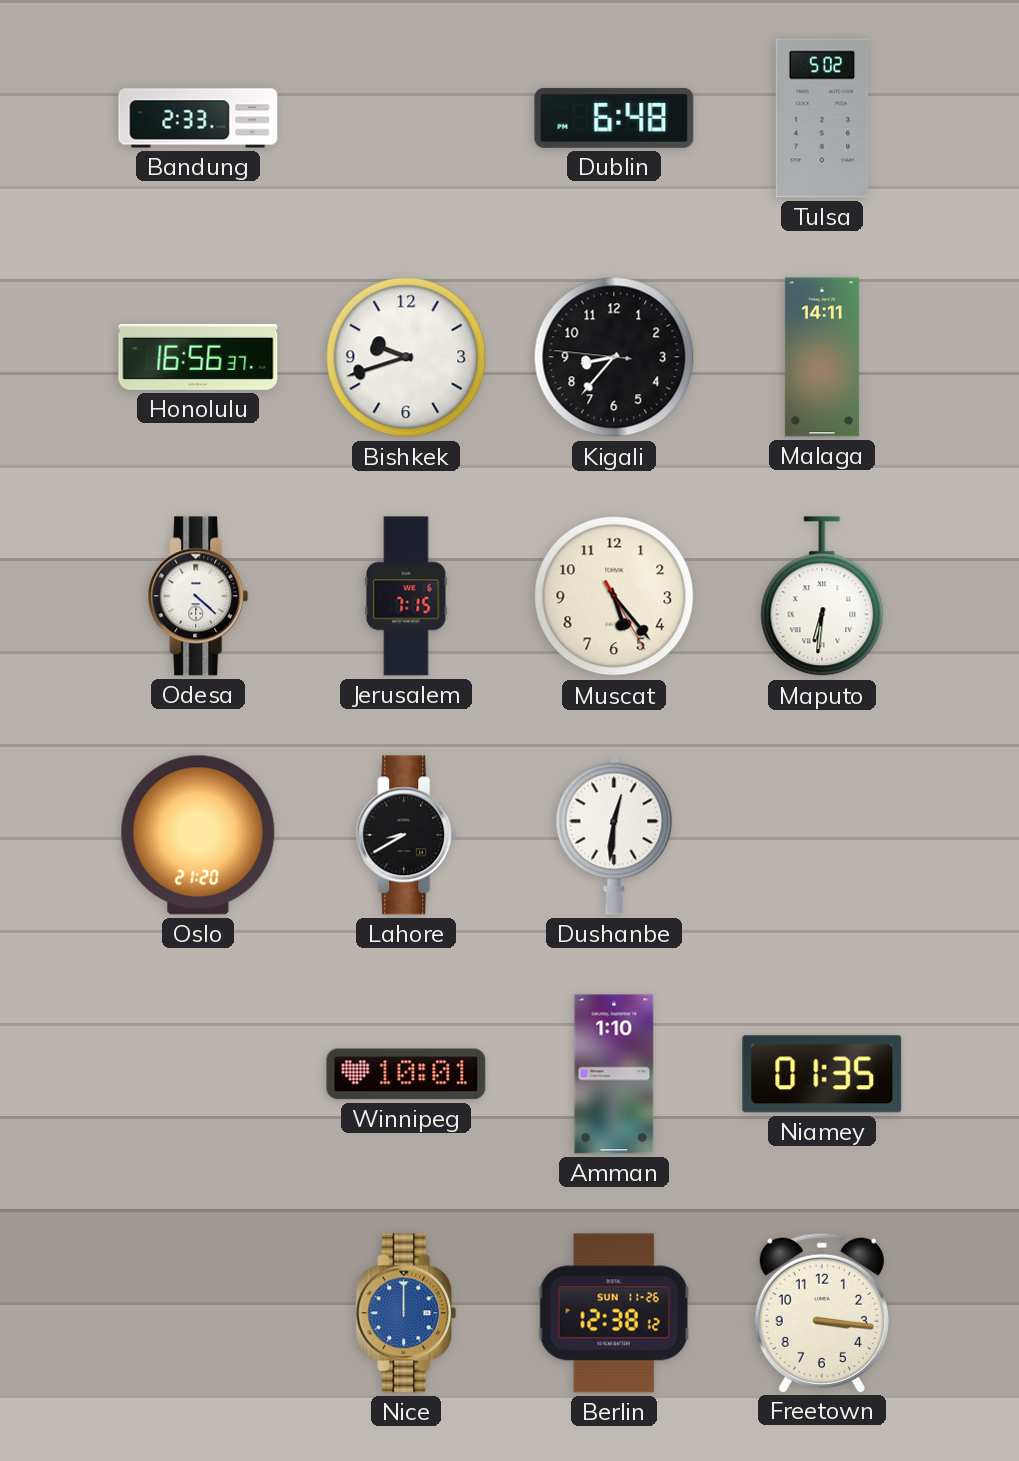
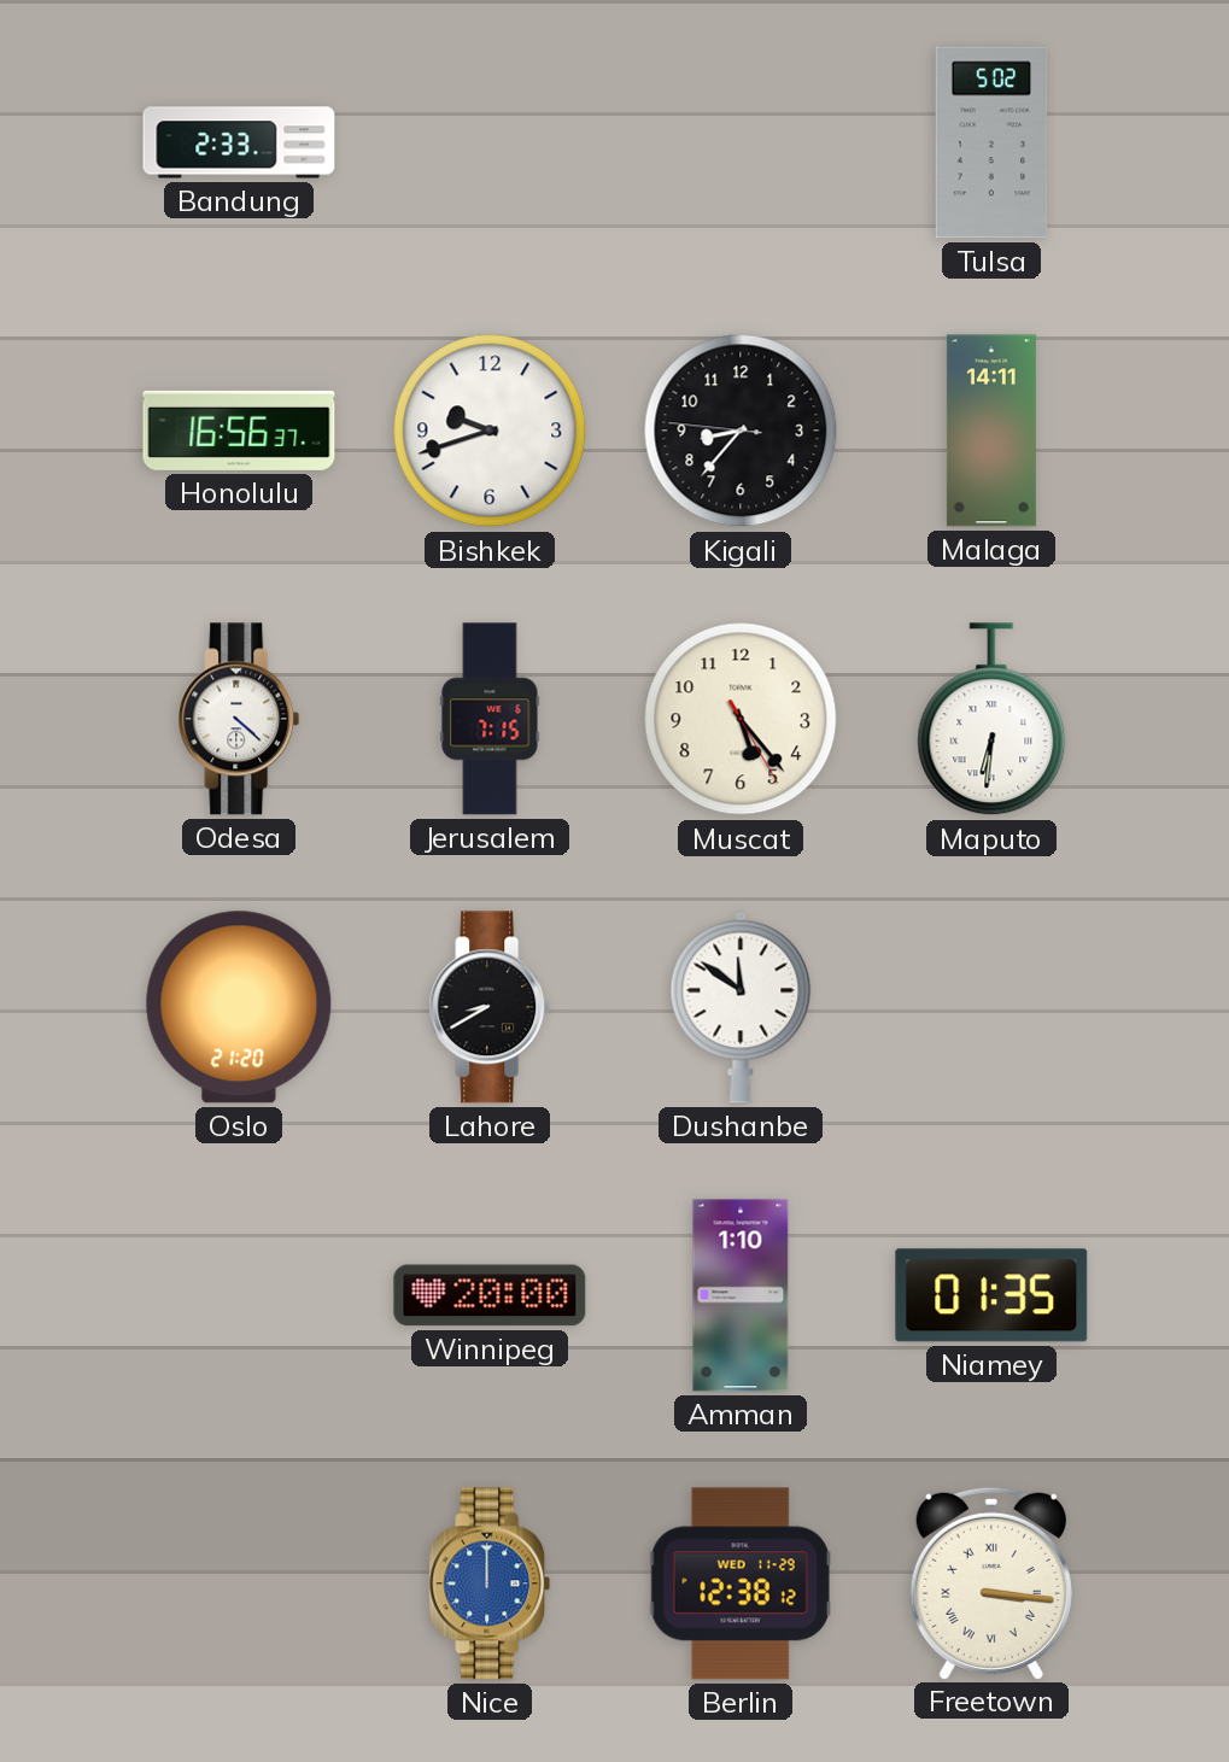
Dublin: 6:48 -> none (614, 118)
Dushanbe: 12:31 -> 11:51 (741, 1007)
Winnipeg: 10:01 -> 20:00 (490, 1295)
Berlin date: SUN 11-26 -> WED 11-29 (741, 1584)
Freetown numerals: Arabic -> Roman (991, 1582)
